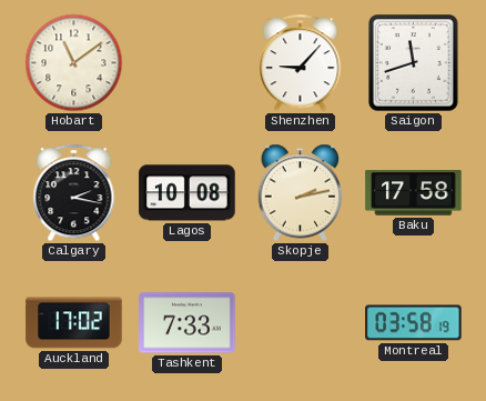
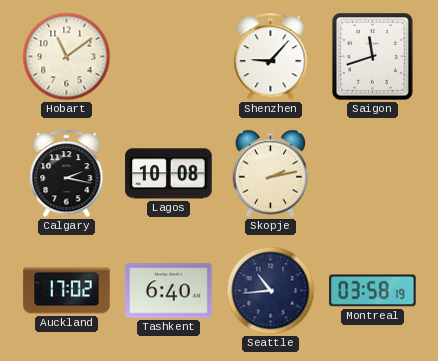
Baku: 17:58 -> none (414, 193)
Tashkent: 7:33 -> 6:40 (169, 291)
Seattle: none -> 10:44 (271, 291)
